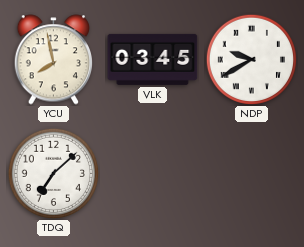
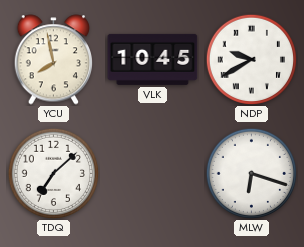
VLK: 03:45 -> 10:45 (153, 59)
MLW: none -> 6:18 (251, 173)
